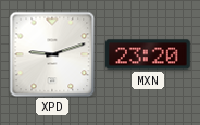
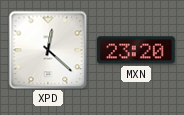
XPD: 9:12 -> 12:22 (48, 50)
